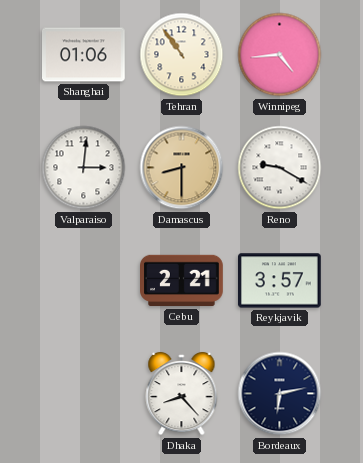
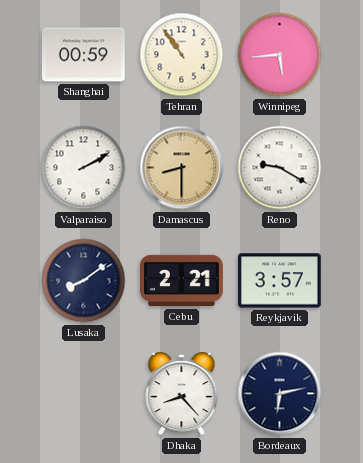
Shanghai: 01:06 -> 00:59 (84, 55)
Winnipeg: 4:44 -> 5:44 (280, 55)
Valparaiso: 3:01 -> 2:10 (84, 168)
Lusaka: none -> 8:09 (84, 281)
